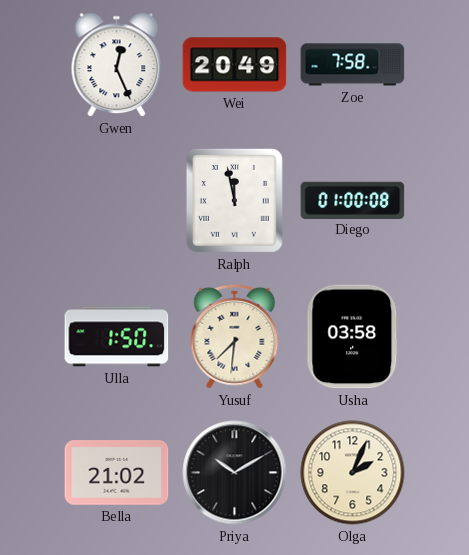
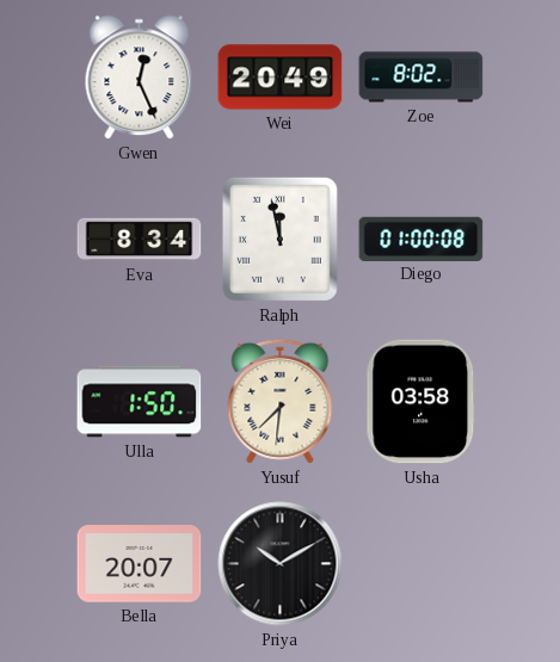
Zoe: 7:58 -> 8:02 (421, 78)
Eva: none -> 8:34 (140, 240)
Bella: 21:02 -> 20:07 (140, 564)
Olga: 2:04 -> none (353, 473)
